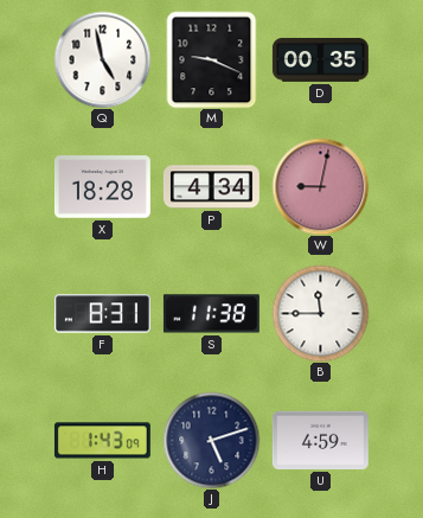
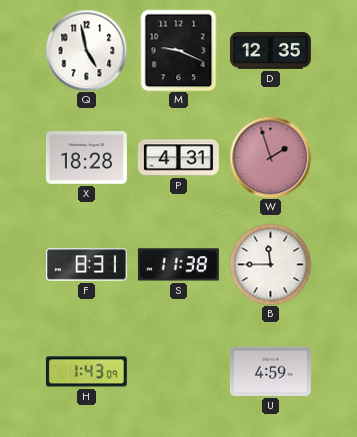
D: 00:35 -> 12:35 (270, 50)
P: 4:34 -> 4:31 (178, 158)
W: 9:02 -> 1:57 (270, 157)
J: 5:12 -> none (211, 440)
